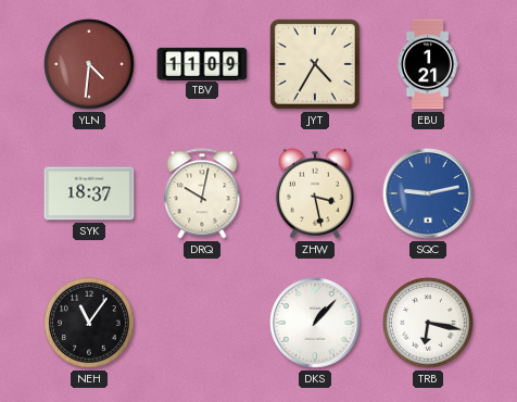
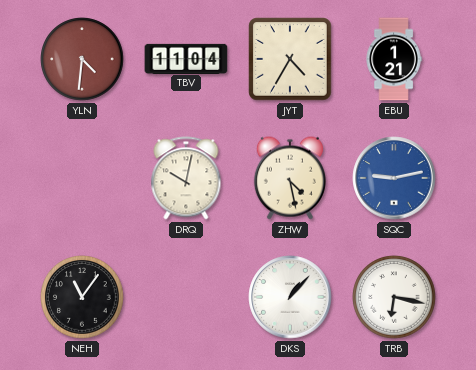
TBV: 11:09 -> 11:04 (186, 58)
SYK: 18:37 -> none (89, 193)
ZHW: 3:28 -> 4:28 (290, 178)
